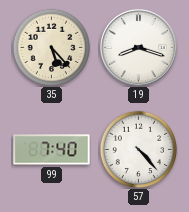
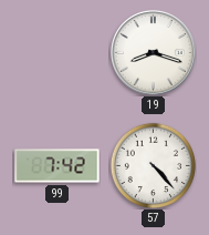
35: 5:23 -> none (51, 47)
99: 7:40 -> 7:42 (58, 166)
